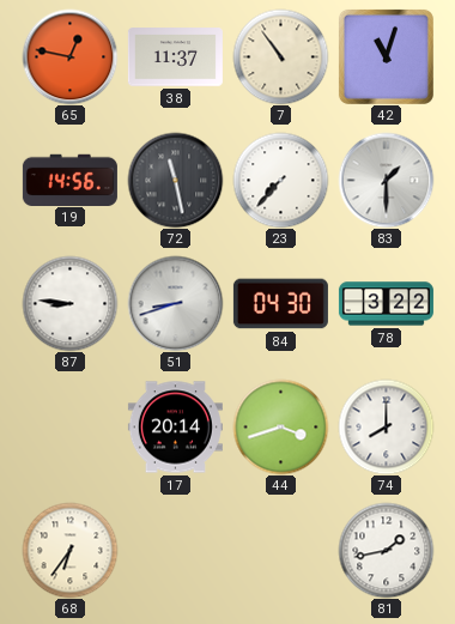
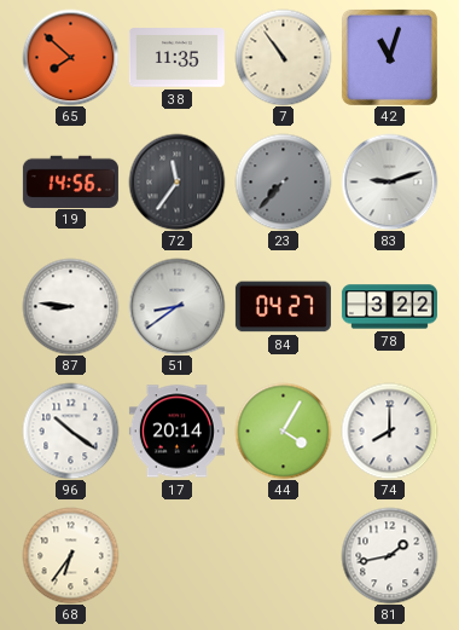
65: 12:47 -> 7:52 (70, 57)
38: 11:37 -> 11:35 (176, 58)
72: 11:28 -> 11:36 (176, 181)
23 dial: white -> grey (283, 181)
83: 1:30 -> 9:12 (389, 181)
51: 8:42 -> 8:39 (176, 306)
84: 04:30 -> 04:27 (283, 307)
96: none -> 10:21 (70, 430)
44: 3:42 -> 4:05 (283, 430)
